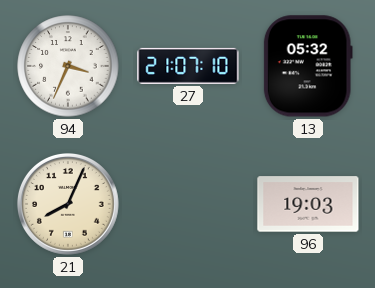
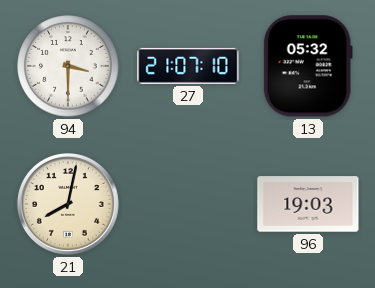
94: 3:34 -> 3:30 (68, 66)
21: 8:04 -> 8:02 (68, 205)
